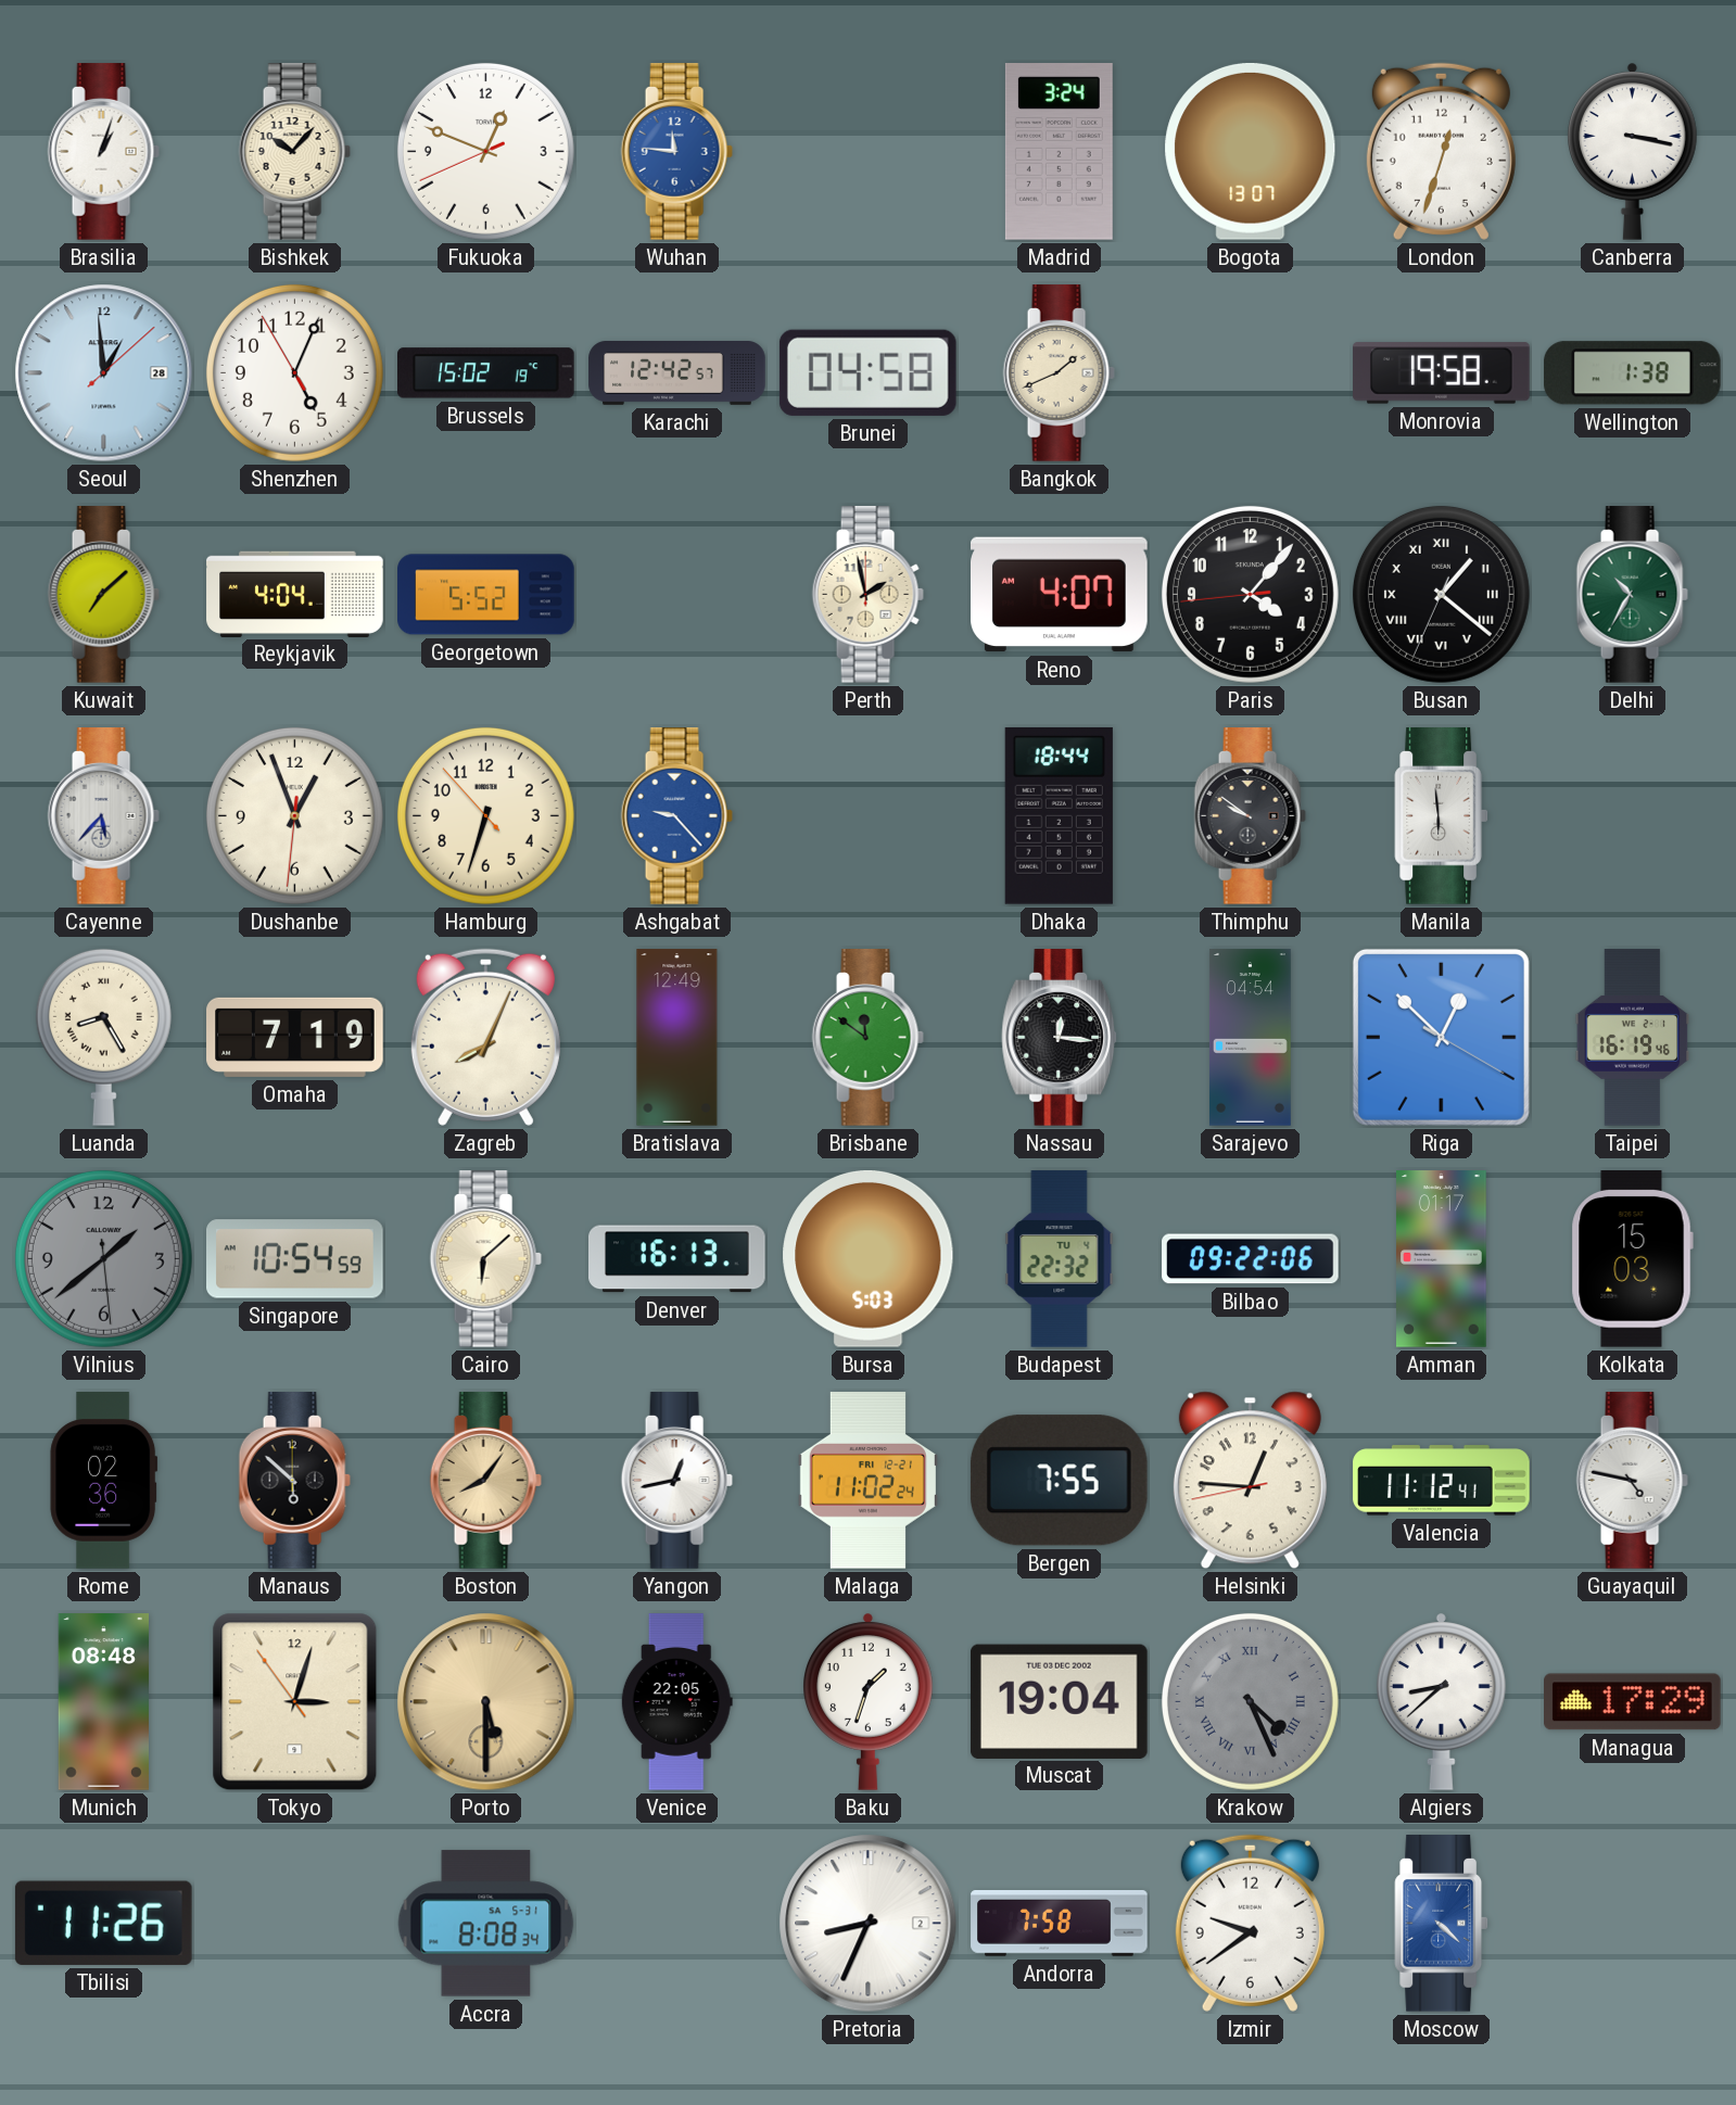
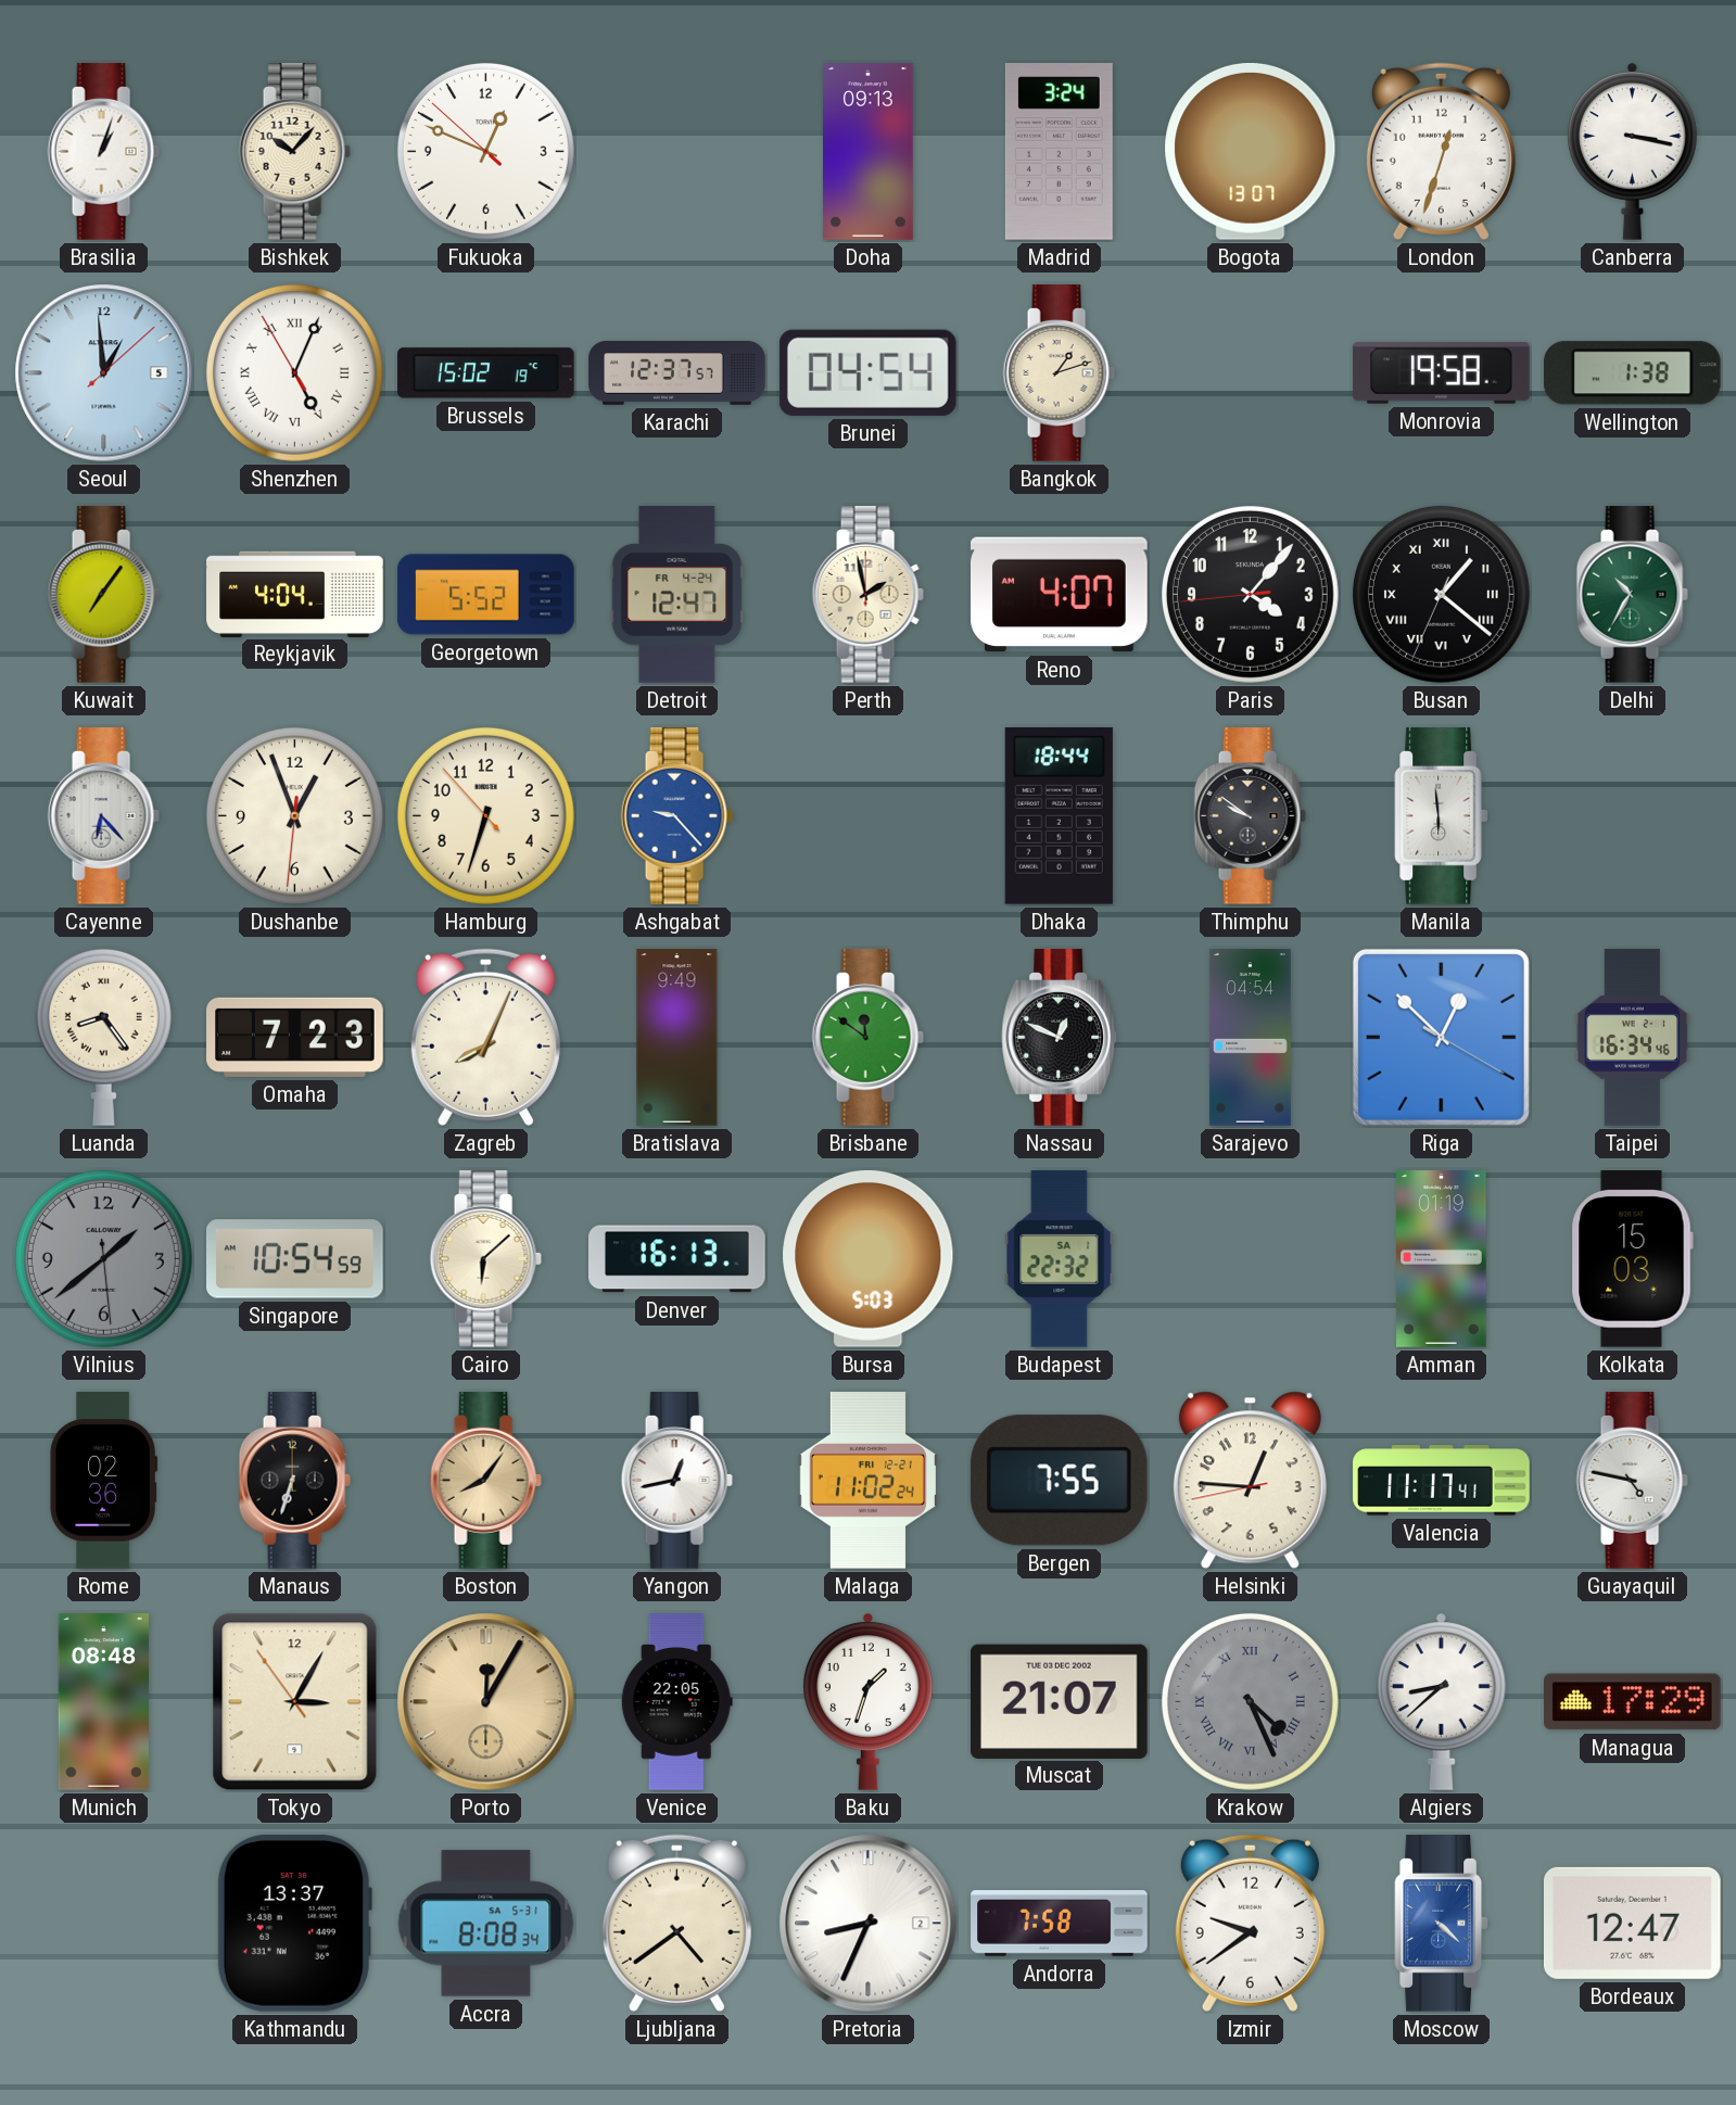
Fukuoka: 12:48:41 -> 12:48:52 (485, 151)
Wuhan: 11:46 -> none (676, 152)
Doha: none -> 09:13 (869, 152)
Seoul date: 28 -> 5 (104, 373)
Shenzhen numerals: Arabic -> Roman (294, 372)
Karachi: 12:42 -> 12:37 (677, 373)
Brunei: 04:58 -> 04:54 (867, 372)
Bangkok: 1:41 -> 1:12 (1059, 373)
Kuwait: 7:08 -> 7:06 (103, 595)
Detroit: none -> 12:47 (677, 595)
Cayenne: 5:37 -> 6:23 (103, 816)
Luanda: 8:25 -> 8:24 (103, 1037)
Omaha: 7:19 -> 7:23 (295, 1037)
Bratislava: 12:49 -> 9:49 (677, 1038)
Nassau: 12:16 -> 12:49 (1060, 1038)
Taipei: 16:19 -> 16:34 (1633, 1038)
Budapest date: TU 4 -> SA 1 (1060, 1259)
Bilbao: 09:22 -> none (1251, 1259)
Amman: 01:17 -> 01:19 (1442, 1259)
Manaus: 5:52 -> 6:33 (294, 1481)
Valencia: 11:12 -> 11:17 (1442, 1481)
Tokyo: 3:02 -> 3:04 (295, 1702)
Porto: 5:30 -> 12:05 (486, 1702)
Muscat: 19:04 -> 21:07 (1059, 1701)
Tbilisi: 11:26 -> none (103, 1923)
Kathmandu: none -> 13:37 (294, 1923)
Ljubljana: none -> 4:39 (676, 1923)
Bordeaux: none -> 12:47 (1632, 1923)
